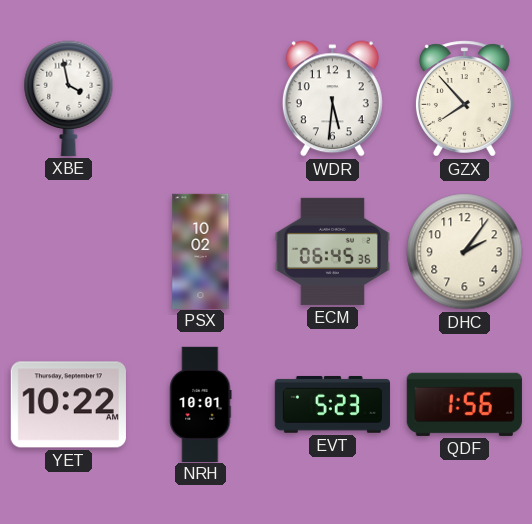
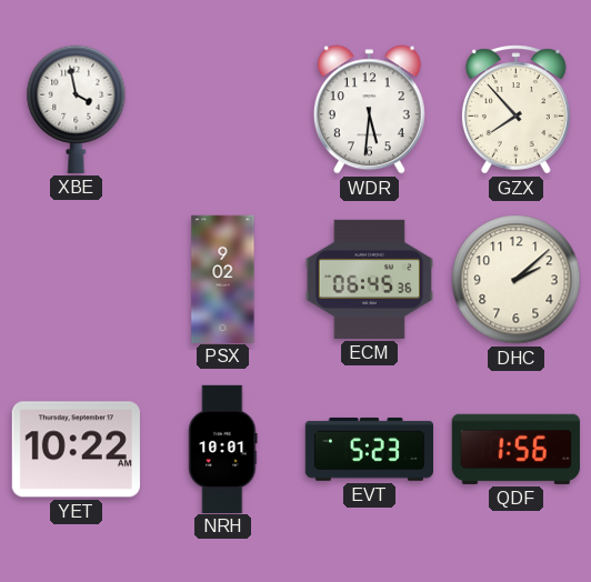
PSX: 10:02 -> 9:02 (223, 279)
DHC: 2:06 -> 2:08 (517, 280)
